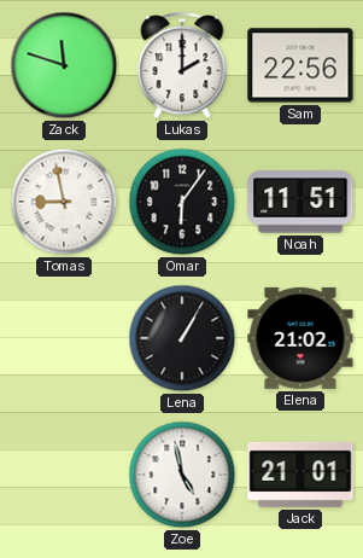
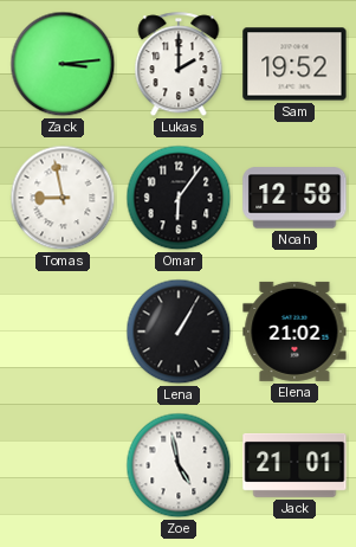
Zack: 11:48 -> 3:14 (63, 64)
Sam: 22:56 -> 19:52 (294, 64)
Noah: 11:51 -> 12:58 (294, 198)
